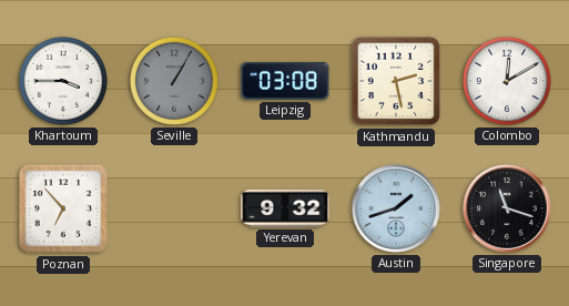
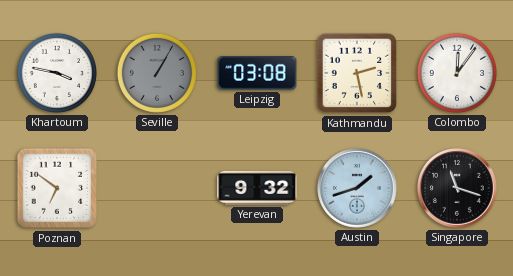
Khartoum: 3:45 -> 3:47 (57, 73)
Colombo: 12:10 -> 12:06 (457, 73)
Poznan: 6:53 -> 6:51 (57, 188)
